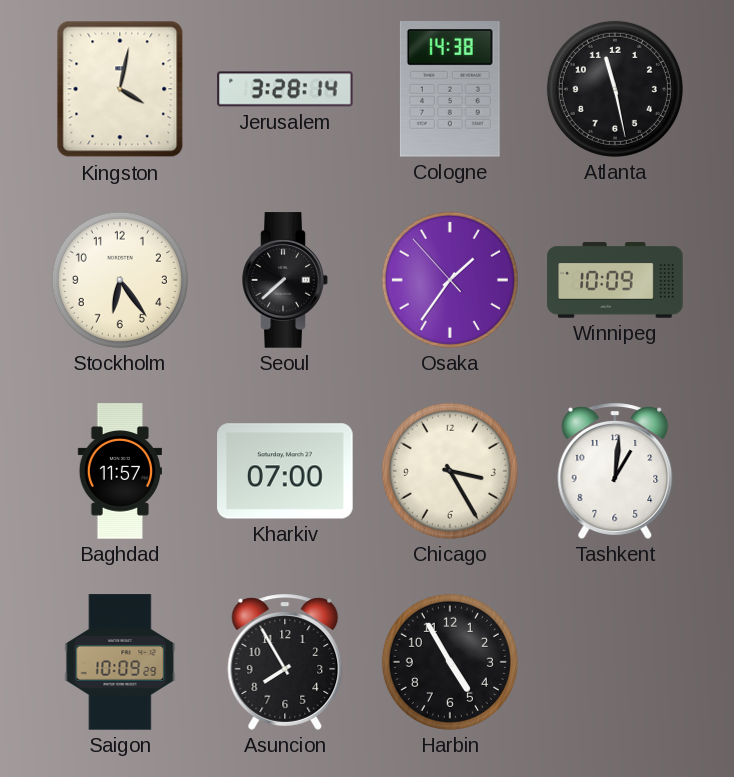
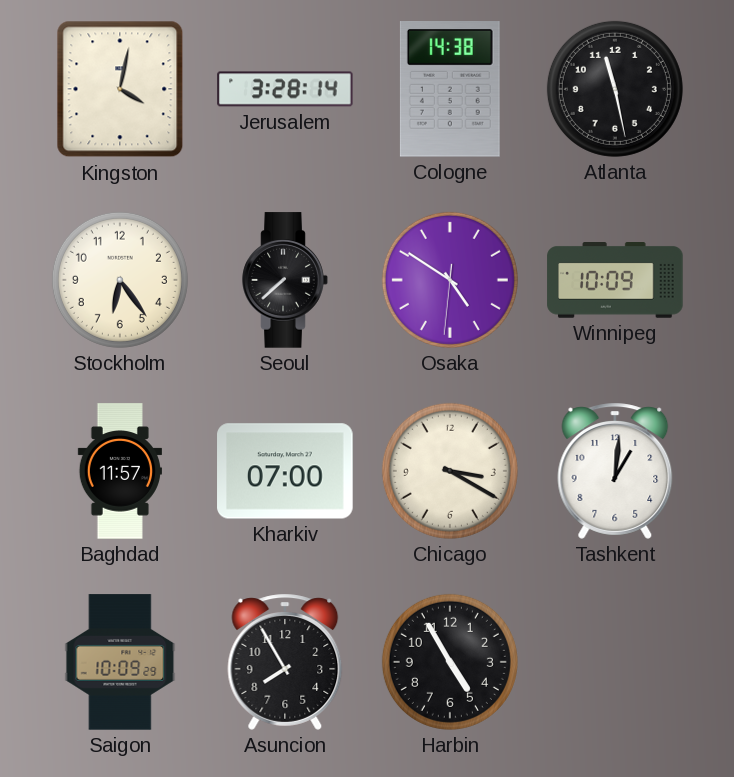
Osaka: 1:35 -> 4:50 (450, 280)
Chicago: 3:25 -> 3:20 (450, 471)
